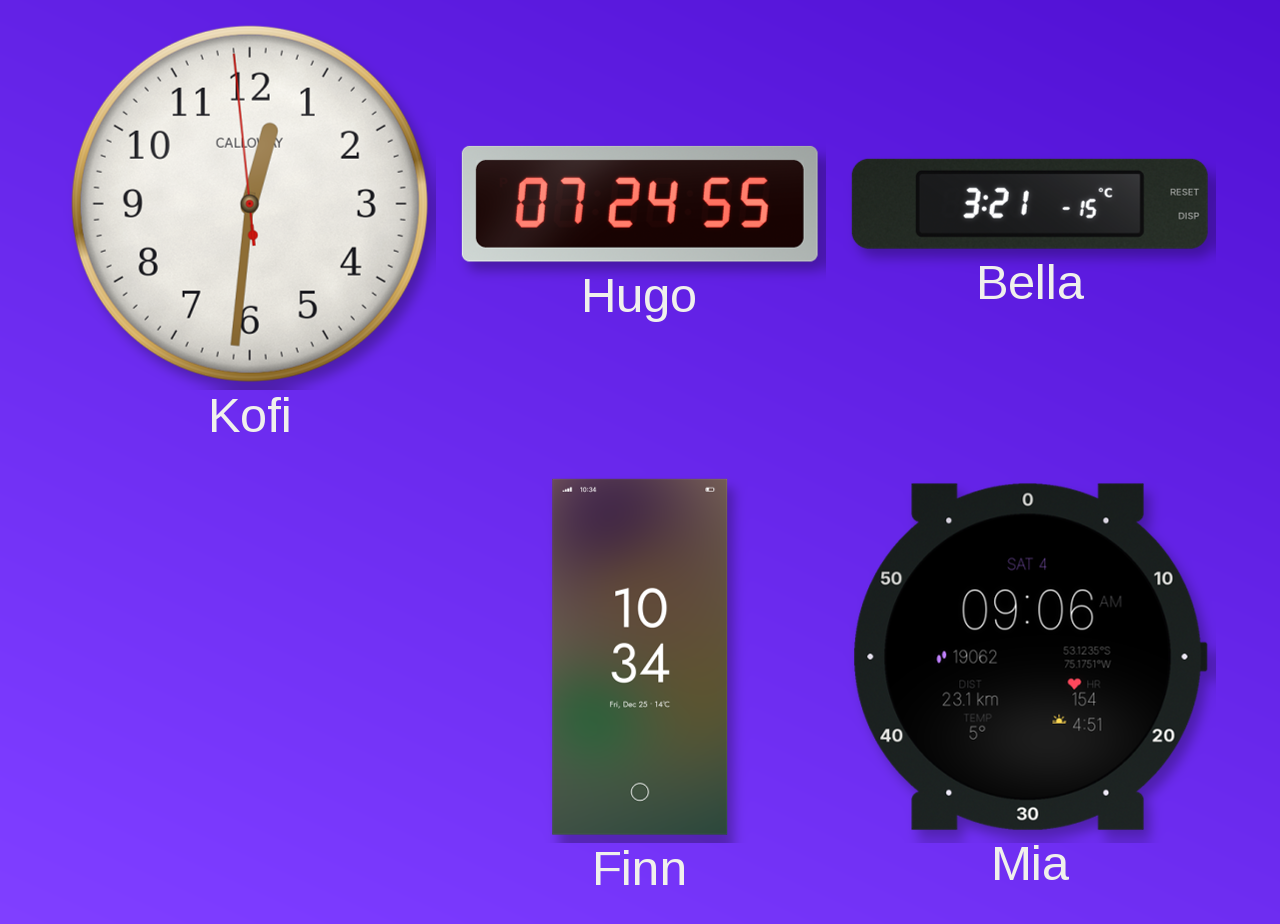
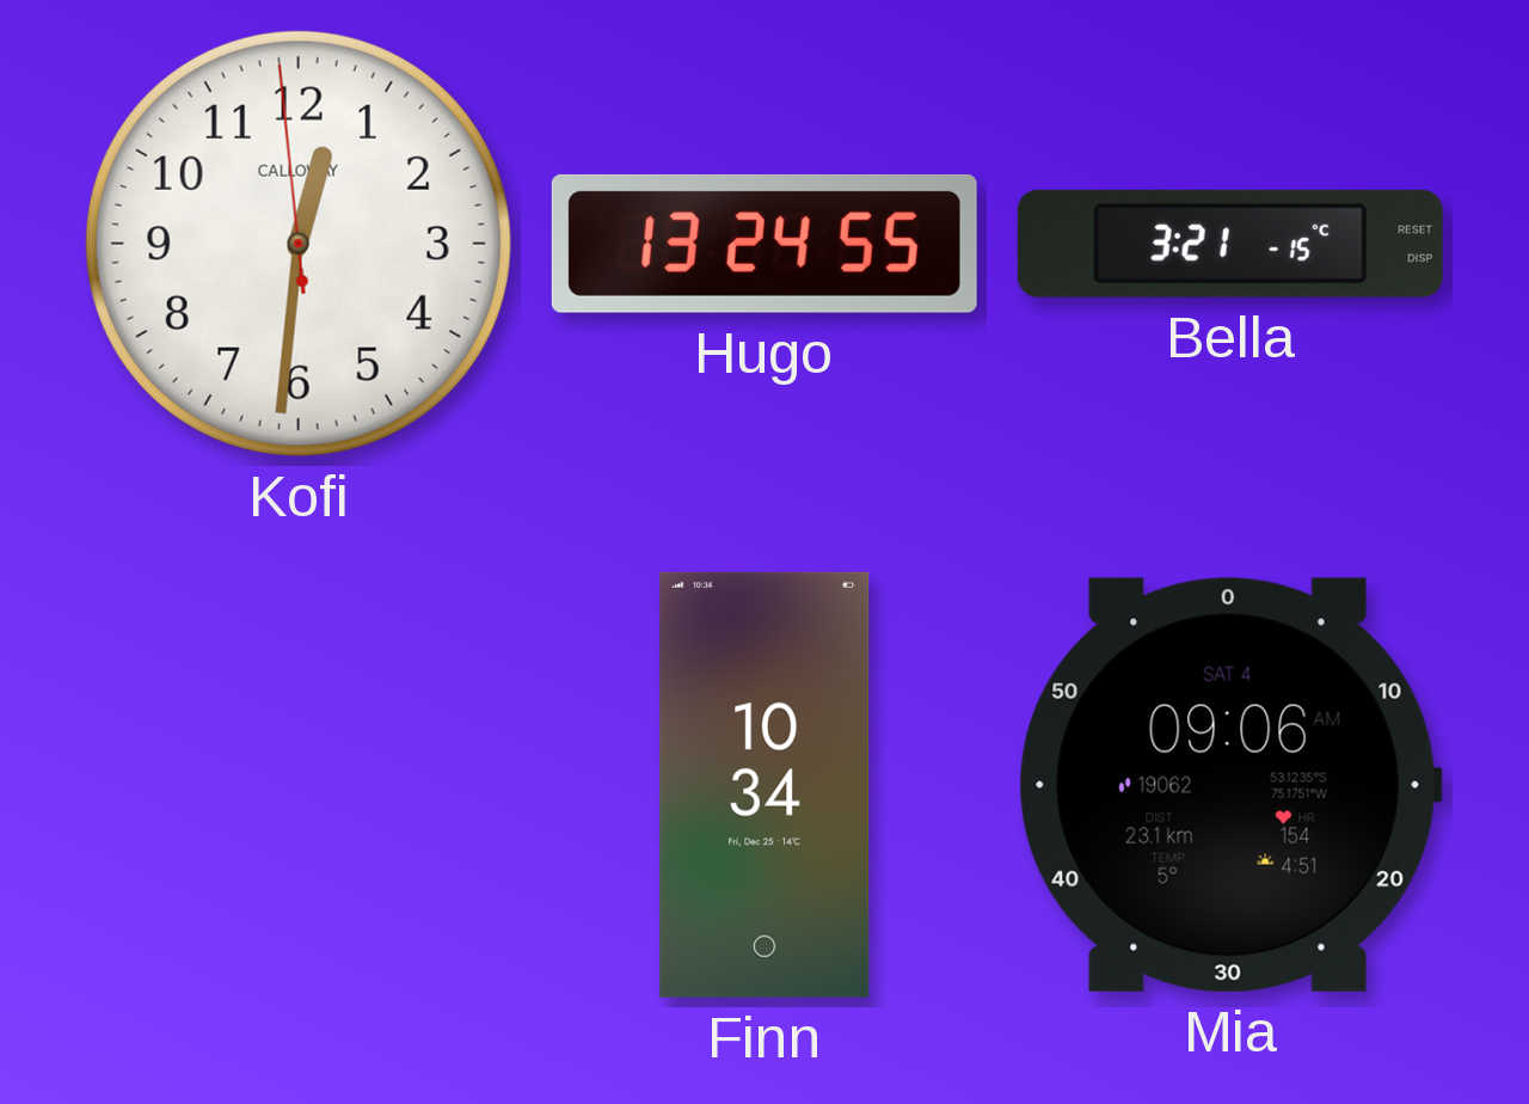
Hugo: 07:24 -> 13:24 (764, 244)
